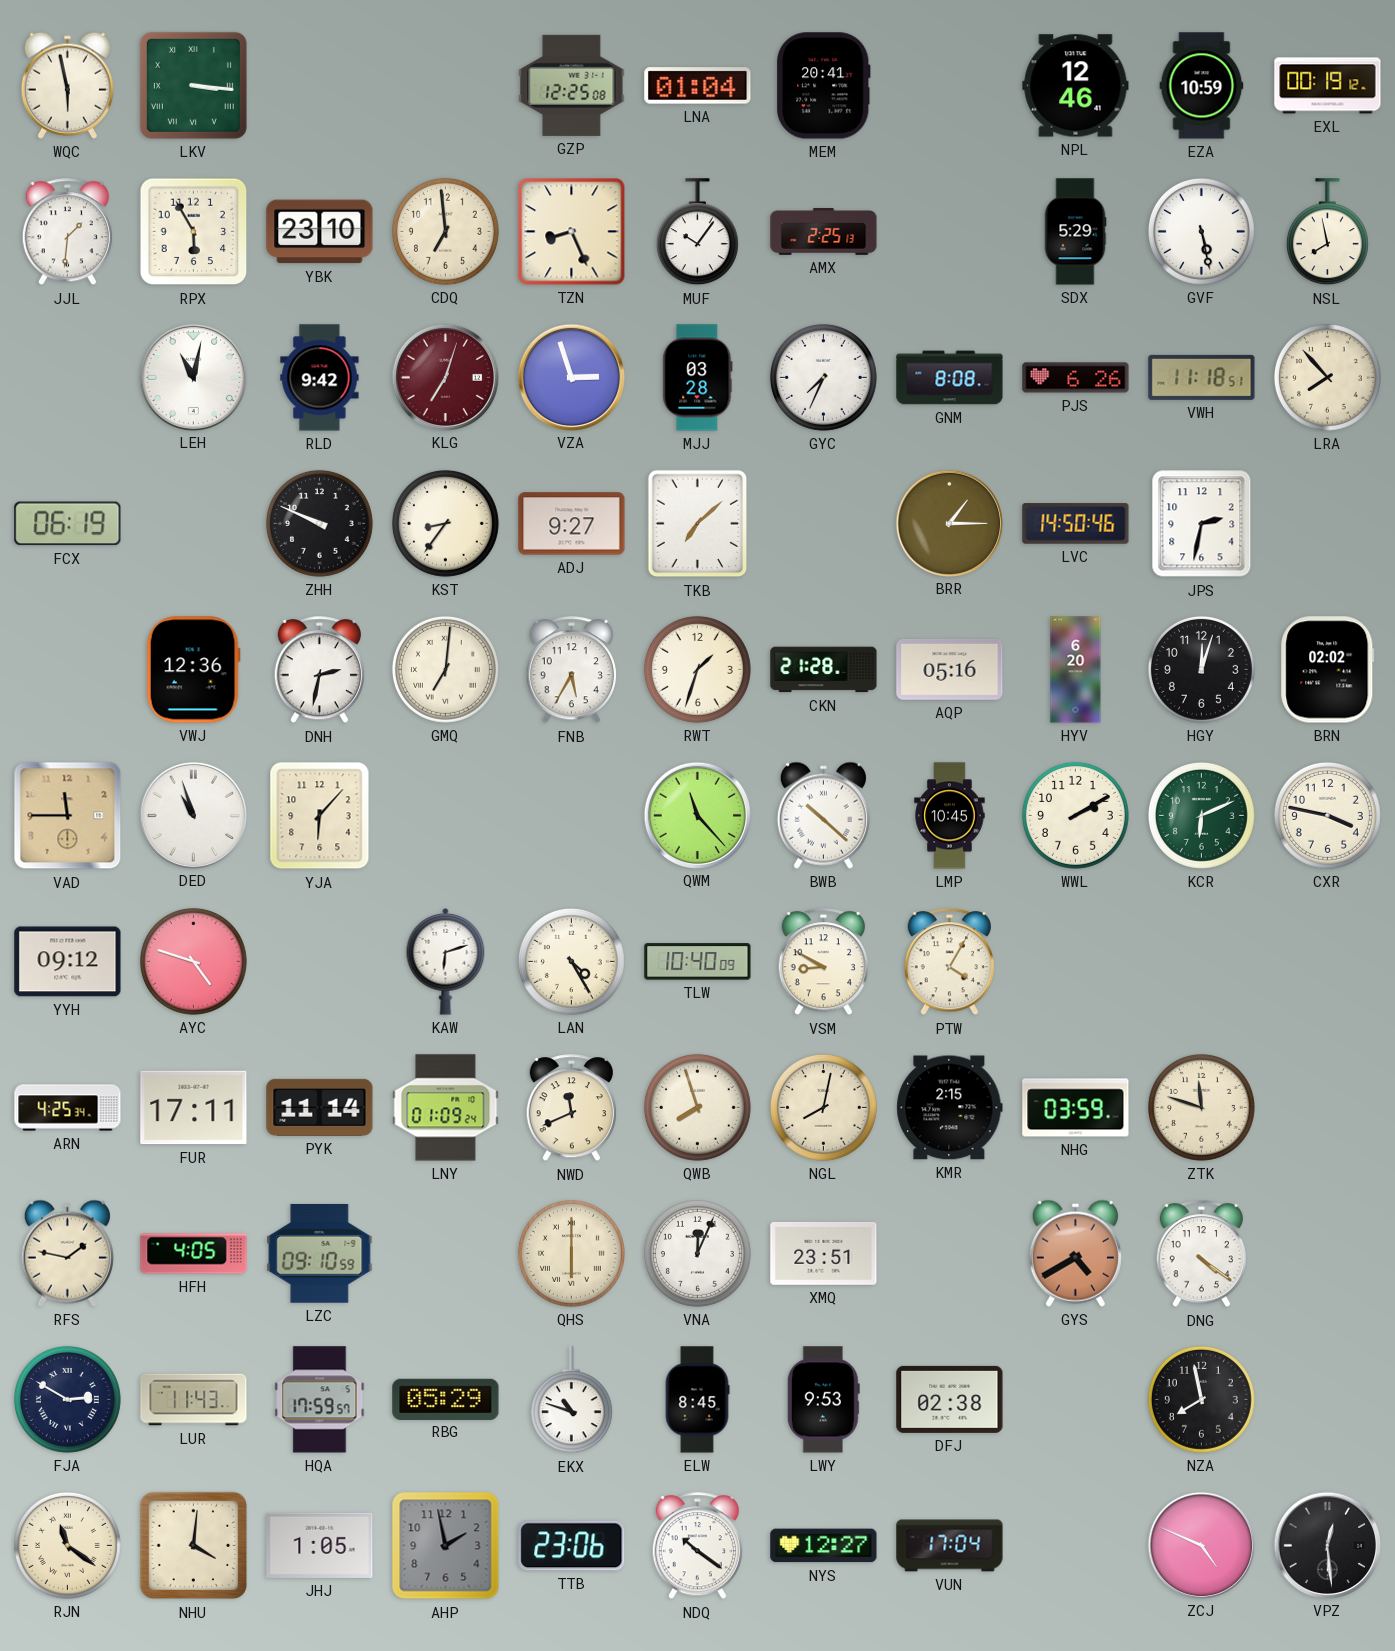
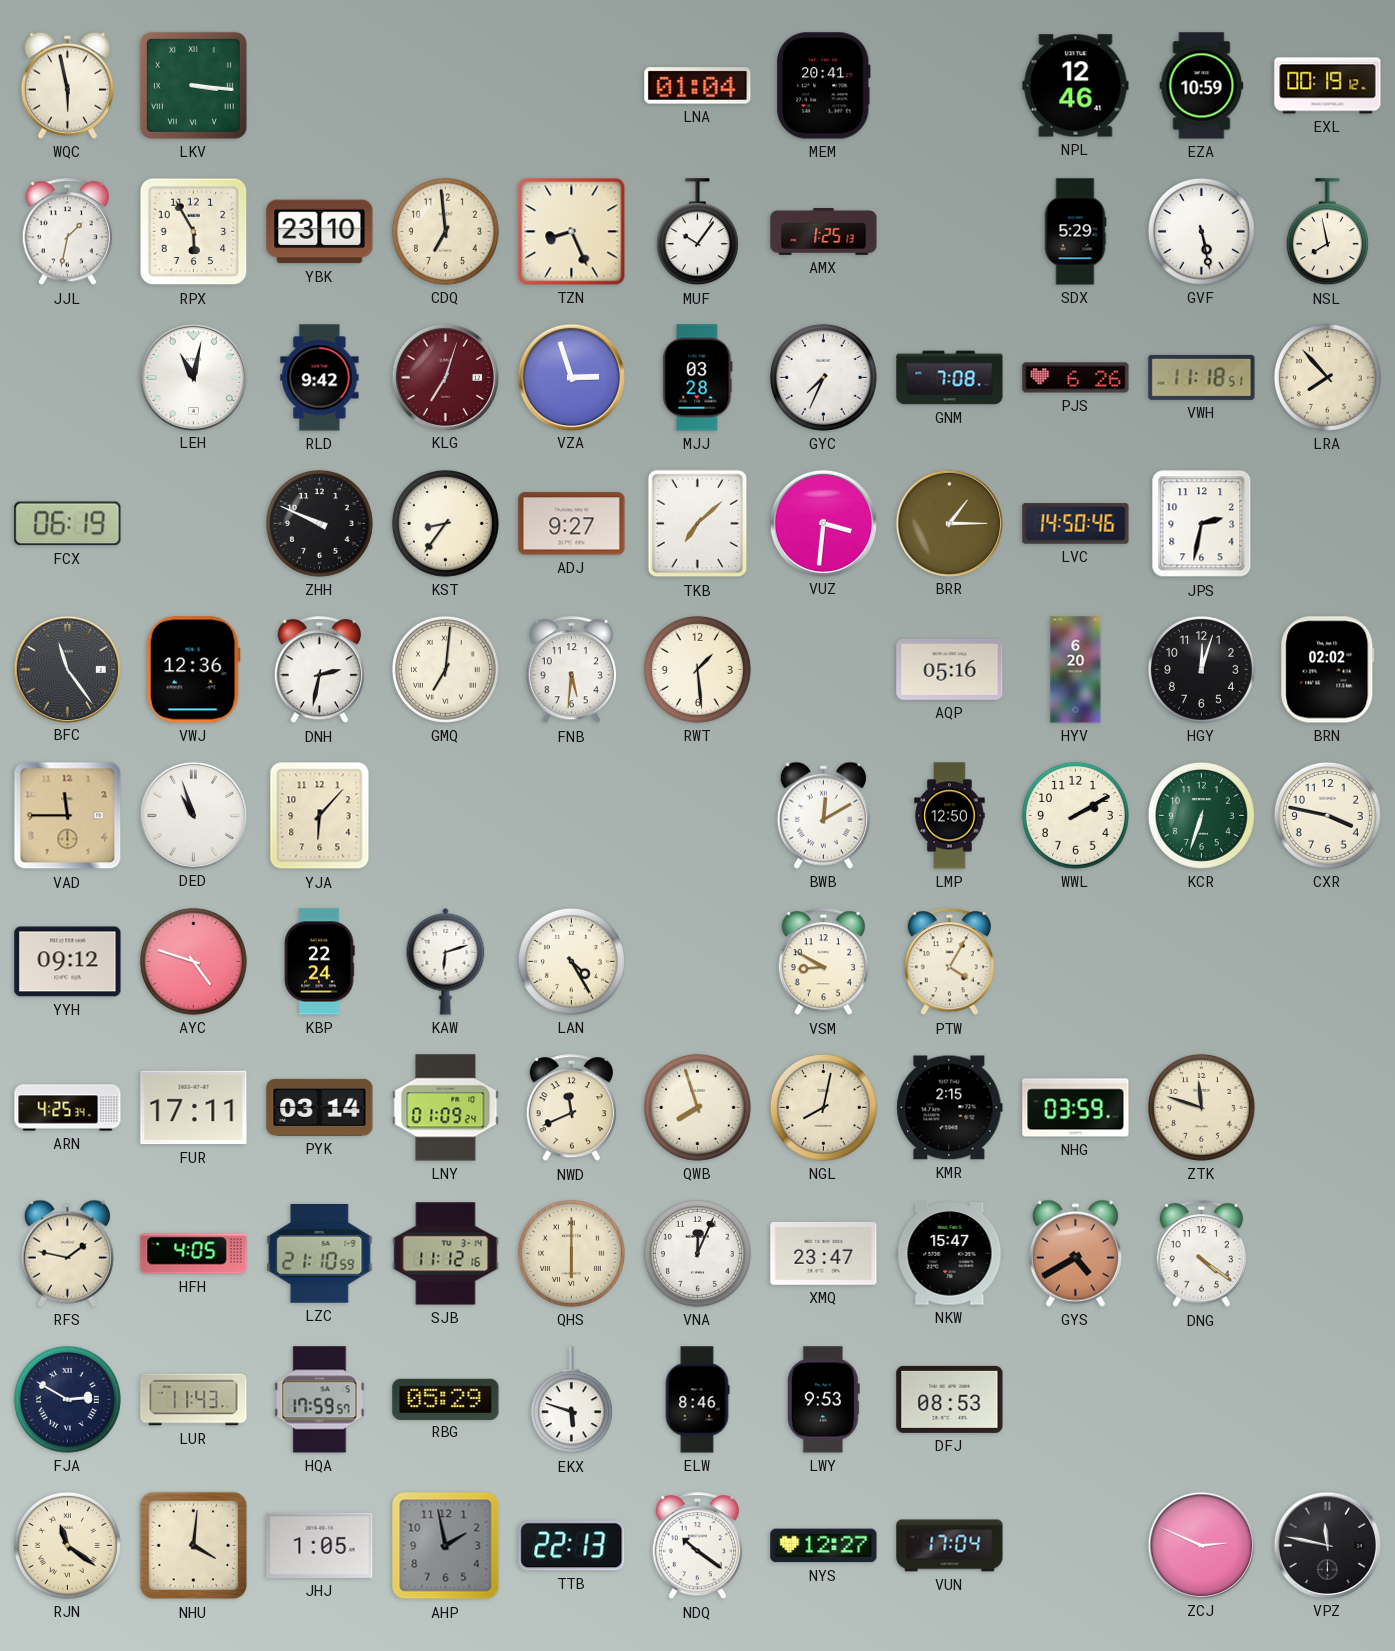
GZP: 12:25 -> none (572, 85)
JJL: 1:31 -> 1:32 (67, 232)
AMX: 2:25 -> 1:25 (824, 232)
GNM: 8:08 -> 7:08 (950, 378)
VUZ: none -> 3:31 (823, 523)
BFC: none -> 11:24 (67, 669)
FNB: 5:35 -> 5:31 (571, 670)
RWT: 1:33 -> 1:29 (697, 669)
CKN: 21:28 -> none (824, 670)
QWM: 11:23 -> none (697, 815)
BWB: 10:22 -> 12:10 (823, 815)
LMP: 10:45 -> 12:50 (950, 816)
KCR: 6:11 -> 6:33 (1201, 815)
KBP: none -> 22:24 (319, 962)
TLW: 10:40 -> none (698, 962)
PYK: 11:14 -> 03:14 (320, 1107)
LZC: 09:10 -> 21:10 (320, 1253)
SJB: none -> 11:12 (446, 1254)
XMQ: 23:51 -> 23:47 (824, 1253)
NKW: none -> 15:47 (950, 1254)
EKX: 10:48 -> 5:48 (571, 1400)
ELW: 8:45 -> 8:46 (697, 1400)
DFJ: 02:38 -> 08:53 (950, 1399)
NZA: 7:58 -> none (1201, 1399)
TTB: 23:06 -> 22:13 (572, 1546)
ZCJ: 4:49 -> 2:49 (1201, 1545)
VPZ: 12:29 -> 11:47 (1327, 1545)
